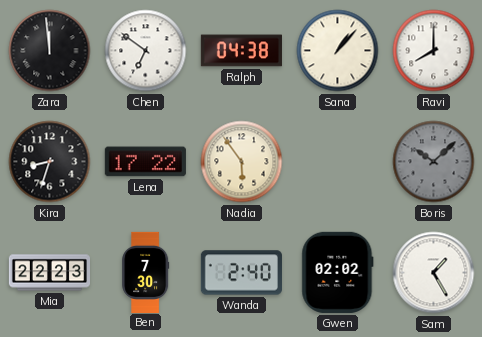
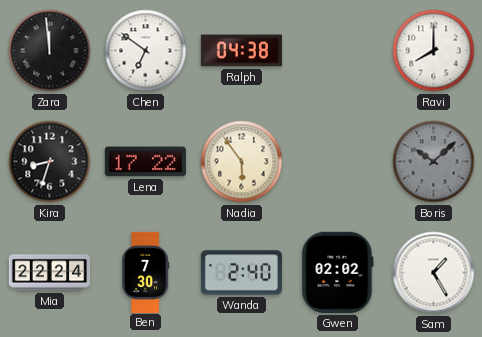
Sana: 1:07 -> none (338, 51)
Mia: 22:23 -> 22:24 (49, 273)
